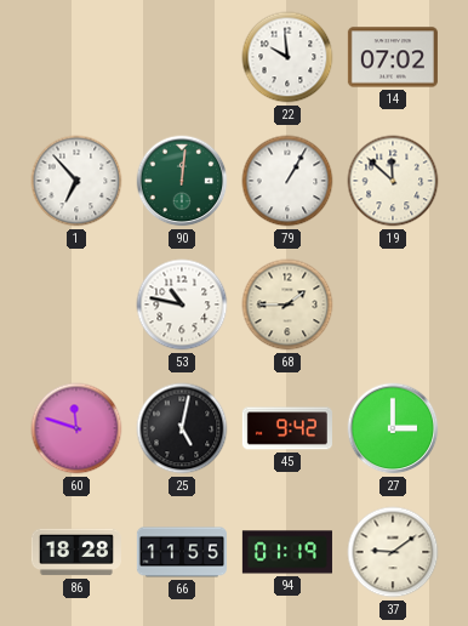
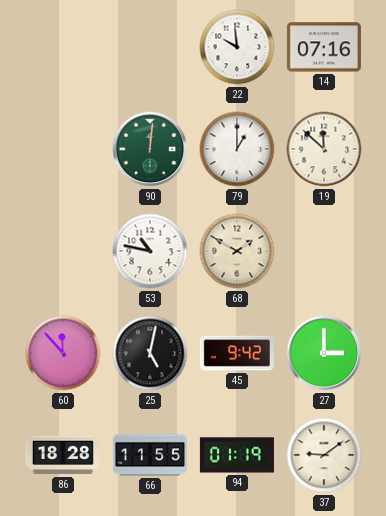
14: 07:02 -> 07:16 (324, 47)
1: 6:53 -> none (76, 181)
79: 1:05 -> 1:00 (237, 149)
68: 1:45 -> 1:50 (237, 251)
60: 11:48 -> 11:53 (63, 353)
